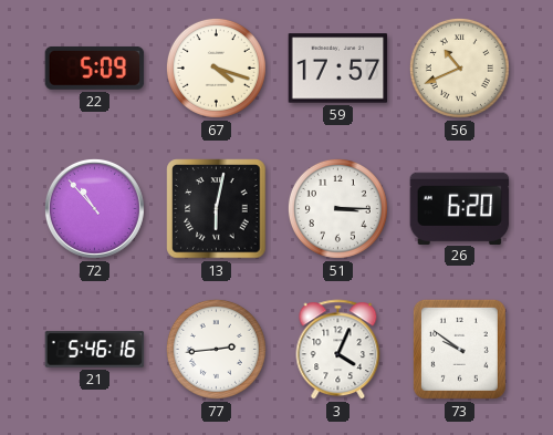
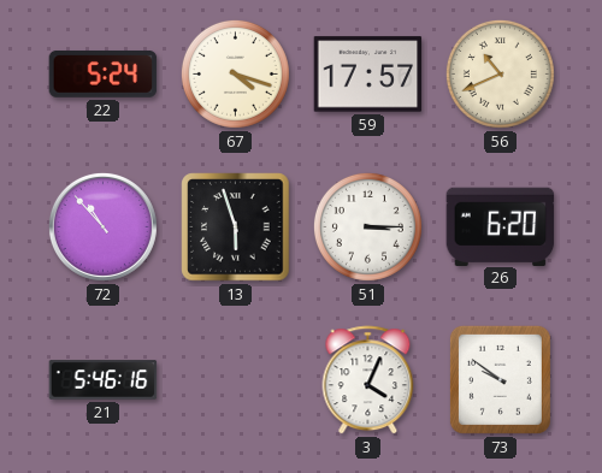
22: 5:09 -> 5:24 (104, 73)
13: 6:02 -> 5:57 (236, 227)
77: 2:44 -> none (216, 349)
